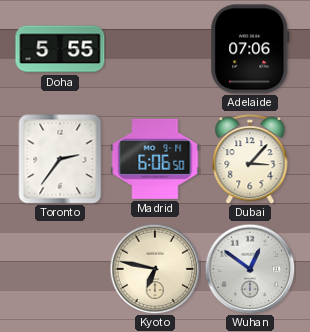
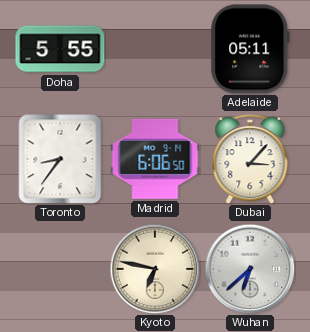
Adelaide: 07:06 -> 05:11 (250, 49)
Toronto: 2:36 -> 8:36 (60, 159)
Wuhan: 12:51 -> 6:38 (250, 269)
